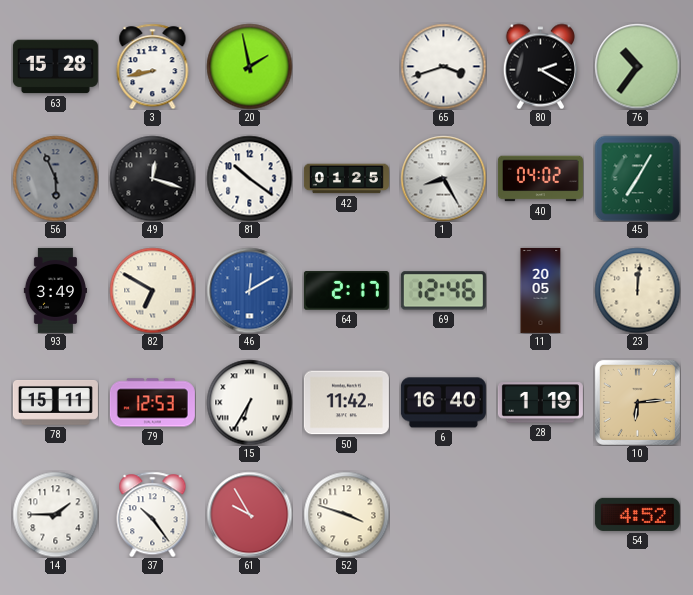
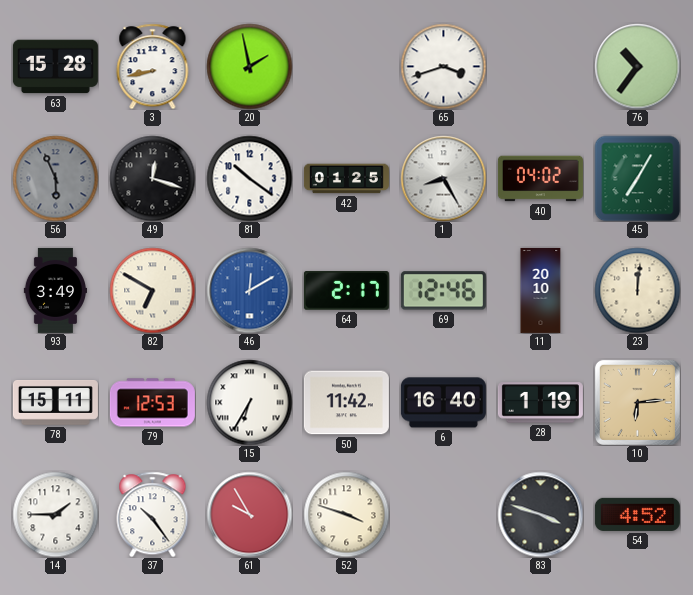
80: 2:20 -> none (540, 66)
11: 20:05 -> 20:10 (541, 290)
83: none -> 3:48 (540, 514)
